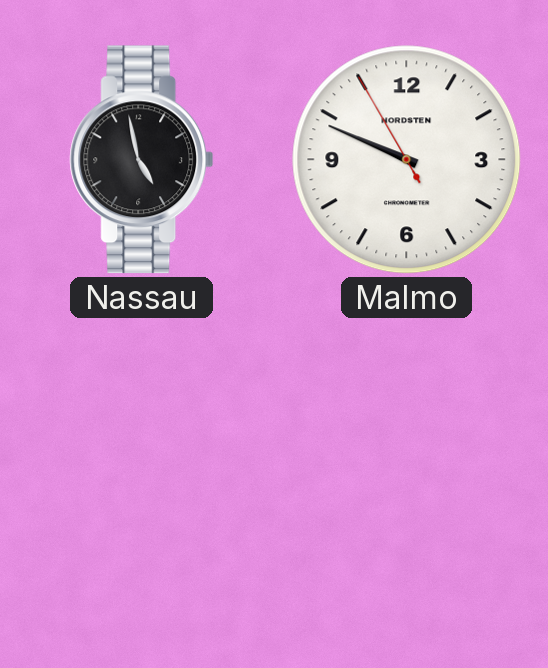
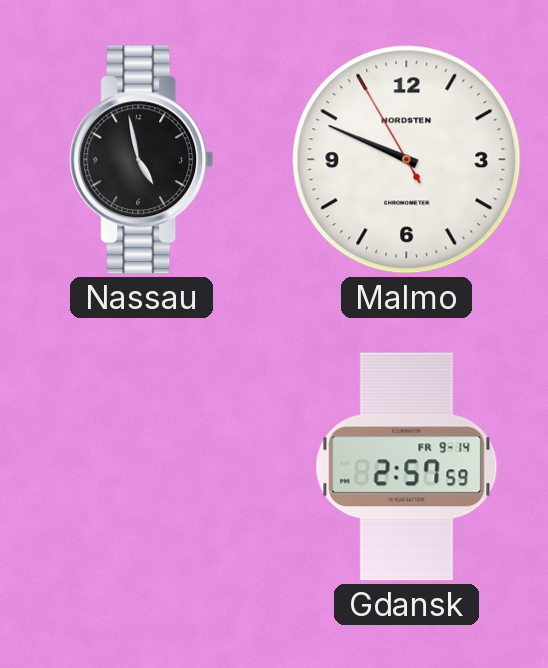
Gdansk: none -> 2:57 (407, 467)
